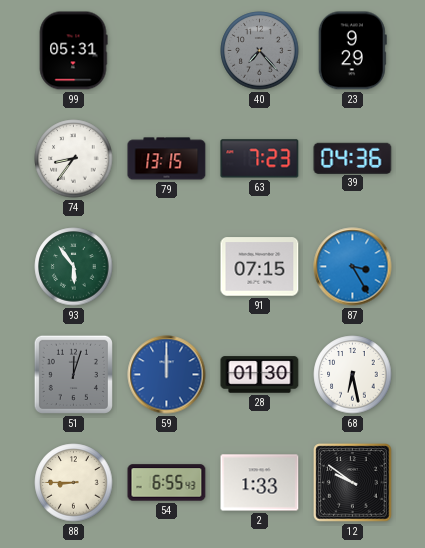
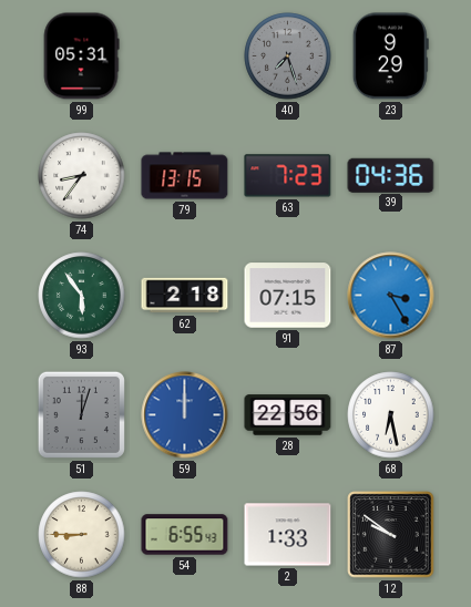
40: 7:23 -> 7:27 (288, 56)
62: none -> 2:18 (185, 296)
28: 01:30 -> 22:56 (288, 415)
